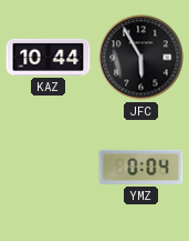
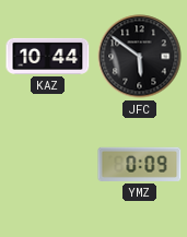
JFC: 5:55 -> 5:51 (140, 57)
YMZ: 0:04 -> 0:09 (140, 164)
